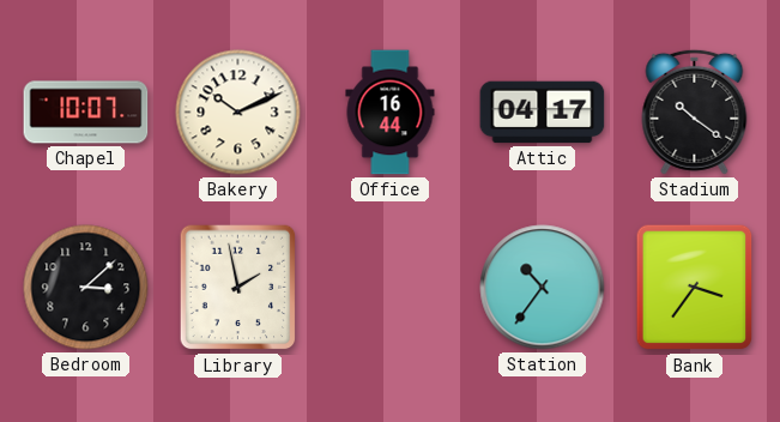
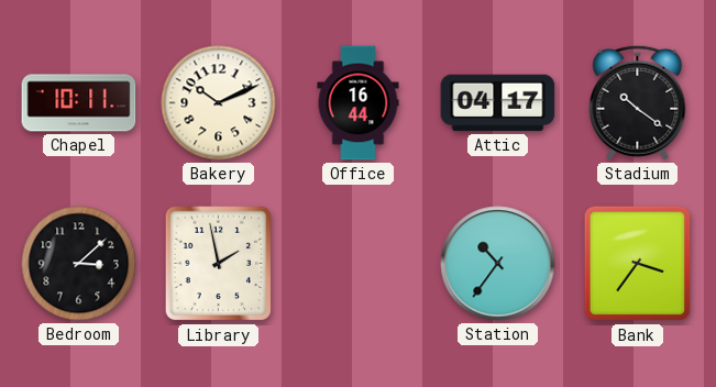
Chapel: 10:07 -> 10:11 (79, 103)
